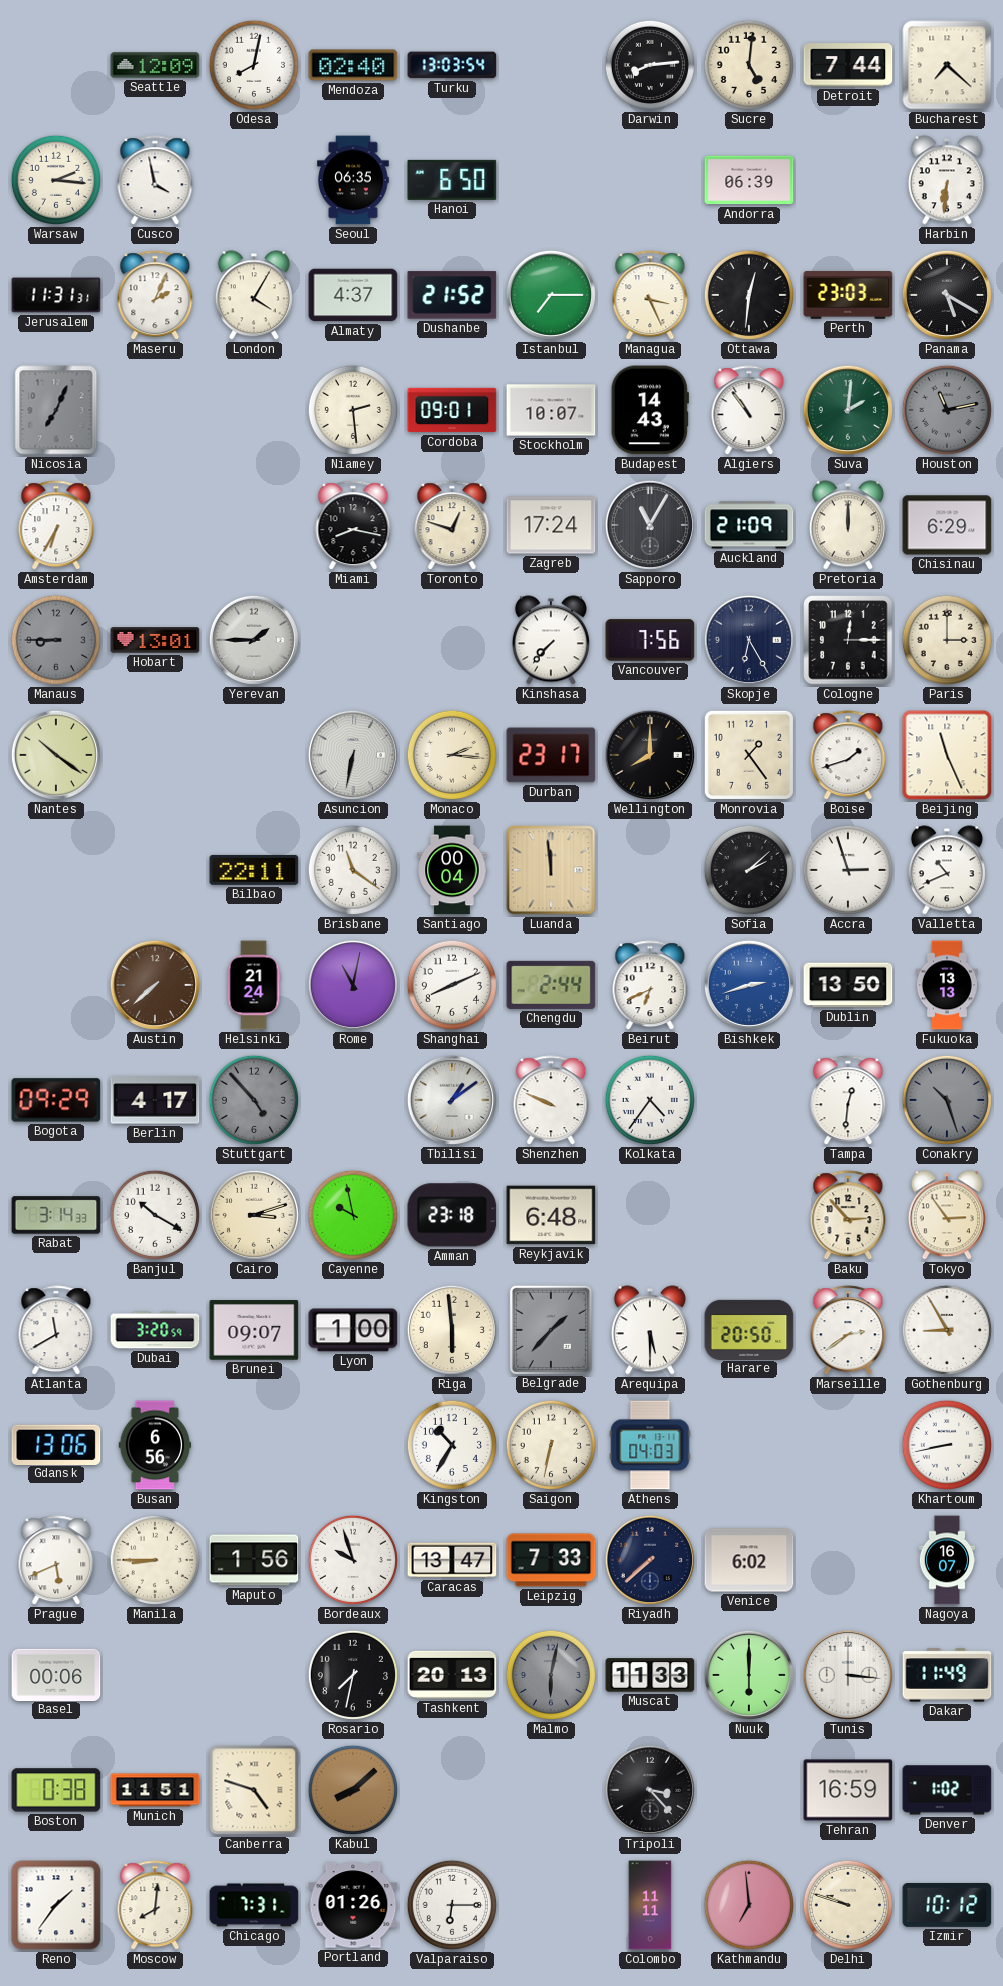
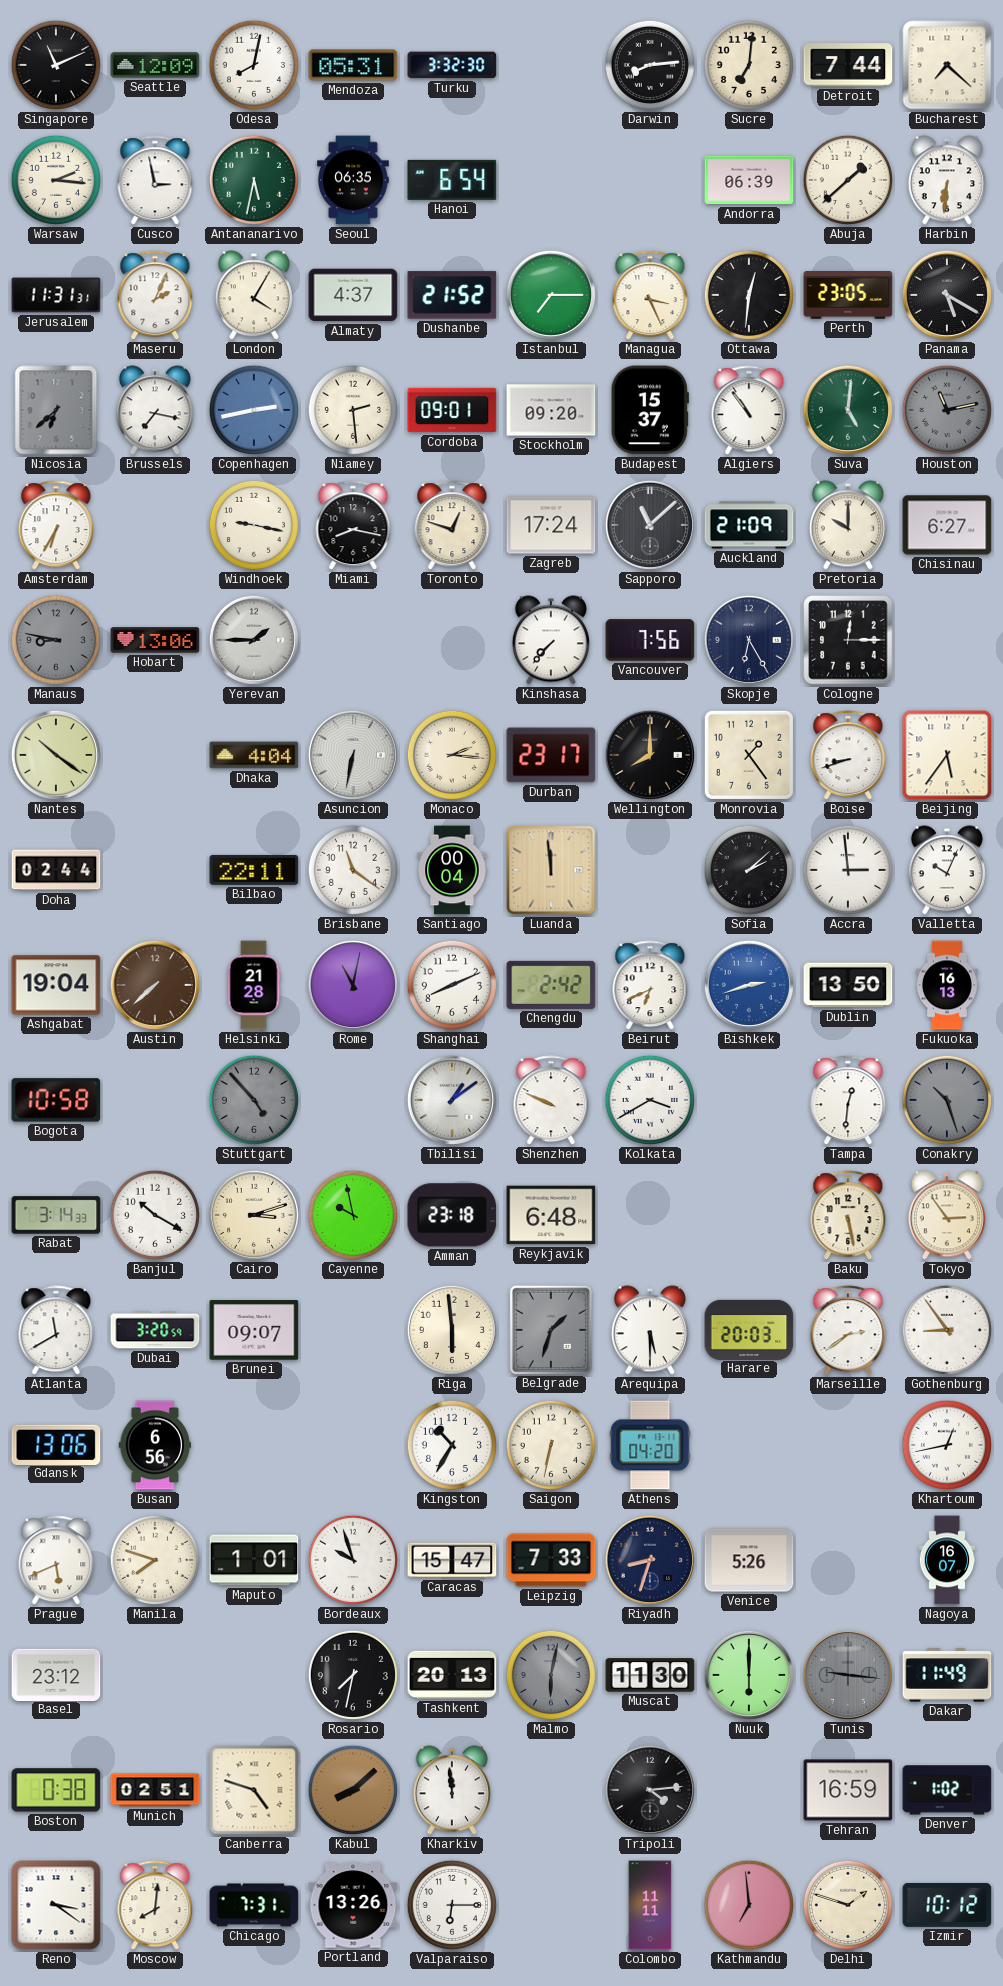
Singapore: none -> 11:11 (56, 65)
Mendoza: 02:40 -> 05:31 (353, 65)
Turku: 13:03 -> 3:32 (452, 65)
Sucre: 5:01 -> 7:01 (749, 65)
Cusco: 3:58 -> 2:58 (155, 181)
Antananarivo: none -> 5:32 (254, 180)
Hanoi: 6:50 -> 6:54 (452, 180)
Abuja: none -> 1:38 (848, 180)
Perth: 23:03 -> 23:05 (848, 296)
Nicosia: 7:04 -> 6:38 (56, 410)
Brussels: none -> 7:17 (155, 410)
Copenhagen: none -> 2:43 (254, 410)
Stockholm: 10:07 -> 09:20 (551, 410)
Budapest: 14:43 -> 15:37 (650, 410)
Suva: 2:01 -> 5:01 (848, 410)
Windhoek: none -> 9:17 (254, 525)
Sapporo: 11:05 -> 11:08 (650, 525)
Pretoria: 12:00 -> 10:00 (848, 525)
Chisinau: 6:29 -> 6:27 (947, 525)
Manaus: 8:45 -> 8:47 (56, 640)
Hobart: 13:01 -> 13:06 (155, 640)
Paris: 3:00 -> none (947, 640)
Dhaka: none -> 4:04 (254, 755)
Boise: 1:42 -> 8:42 (848, 756)
Beijing: 11:26 -> 5:36 (947, 755)
Doha: none -> 02:44 (56, 870)
Accra: 2:57 -> 2:59 (848, 870)
Valletta: 10:41 -> 10:04 (947, 870)
Ashgabat: none -> 19:04 (56, 985)
Helsinki: 21:24 -> 21:28 (254, 985)
Chengdu: 2:44 -> 2:42 (551, 985)
Fukuoka: 13:13 -> 16:13 (947, 985)
Bogota: 09:29 -> 10:58 (56, 1100)
Berlin: 4:17 -> none (155, 1100)
Kolkata: 4:36 -> 3:40 (650, 1100)
Baku: 2:53 -> 5:28 (848, 1216)
Lyon: 1:00 -> none (353, 1330)
Belgrade: 1:37 -> 1:33 (550, 1329)
Harare: 20:50 -> 20:03 (749, 1329)
Gothenburg: 8:55 -> 8:54 (947, 1330)
Athens: 04:03 -> 04:20 (650, 1445)
Khartoum: 8:43 -> 12:43 (947, 1445)
Manila: 8:45 -> 7:48 (155, 1560)
Maputo: 1:56 -> 1:01 (254, 1560)
Caracas: 13:47 -> 15:47 (452, 1560)
Riyadh: 7:38 -> 8:33 (650, 1560)
Venice: 6:02 -> 5:26 (749, 1560)
Basel: 00:06 -> 23:12 (56, 1674)
Muscat: 11:33 -> 11:30 (650, 1675)
Tunis: 3:16 -> 9:16 (848, 1675)
Tunis dial: white -> grey (848, 1675)
Munich: 11:51 -> 02:51 (155, 1790)
Kharkiv: none -> 11:59 (452, 1790)
Tripoli: 3:23 -> 4:14 (650, 1790)
Reno: 1:36 -> 3:21 (56, 1905)
Portland: 01:26 -> 13:26 (353, 1905)
Delhi: 9:48 -> 1:48 (848, 1905)
